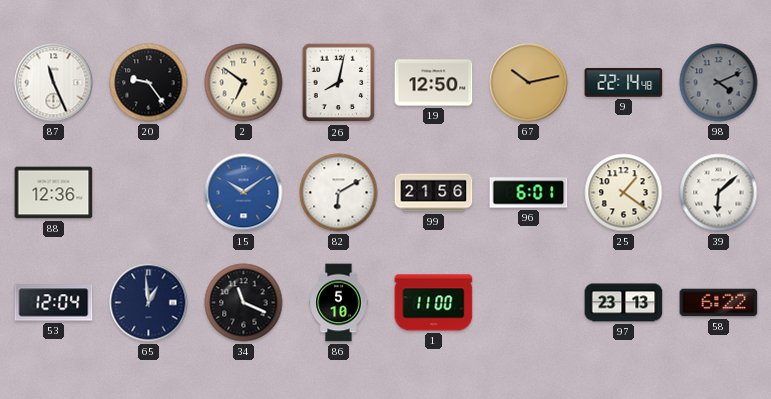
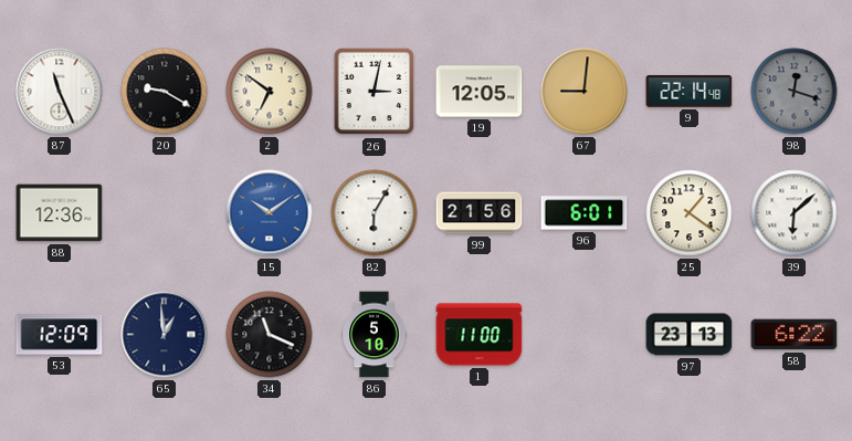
20: 9:24 -> 9:20 (165, 92)
26: 8:02 -> 3:02 (375, 92)
19: 12:50 -> 12:05 (480, 92)
67: 10:13 -> 9:01 (585, 92)
98: 4:11 -> 12:18 (795, 92)
82: 6:10 -> 6:05 (375, 213)
53: 12:04 -> 12:09 (60, 335)
